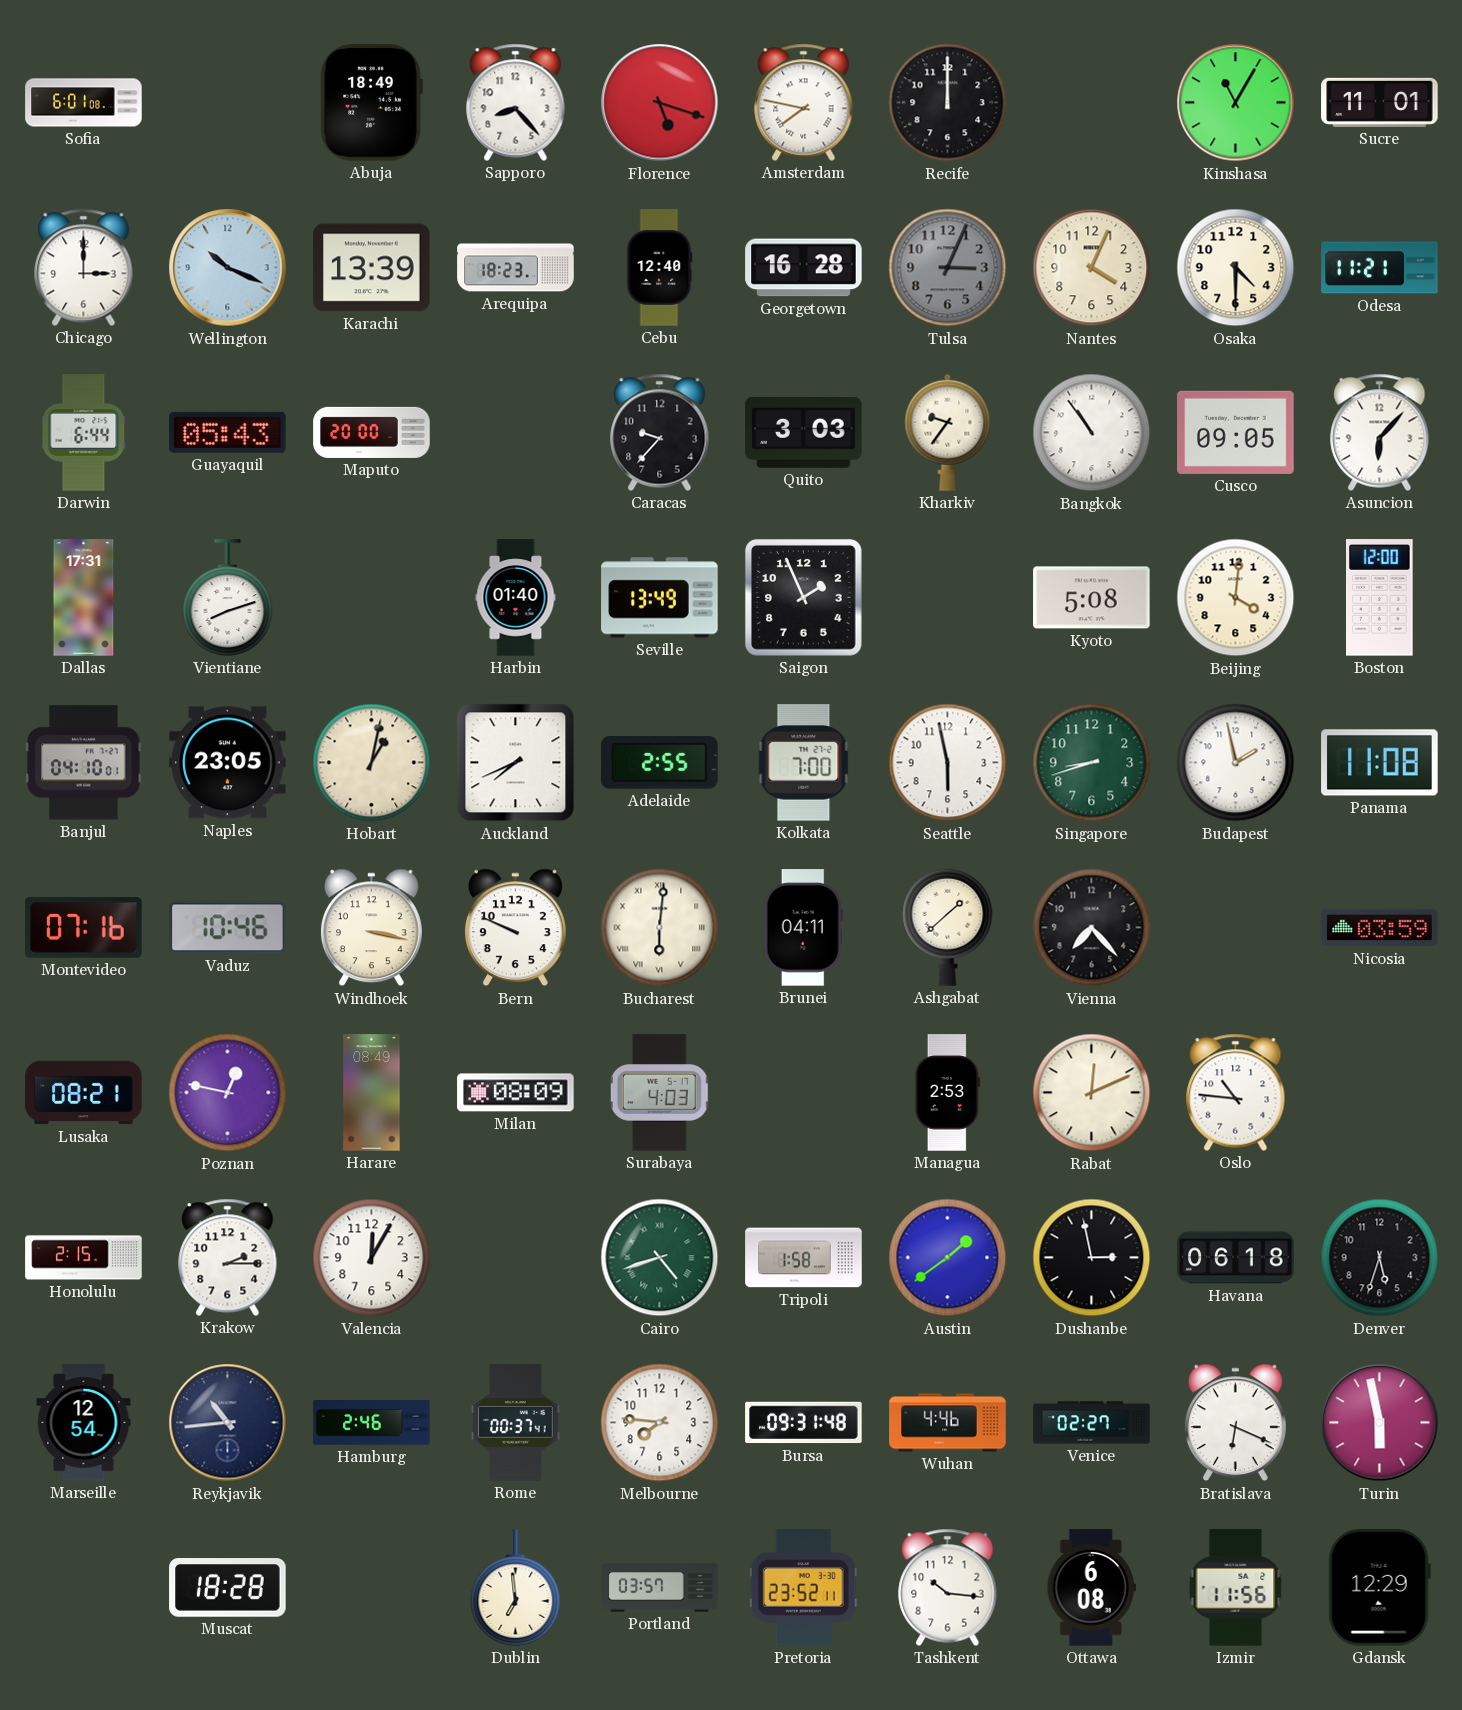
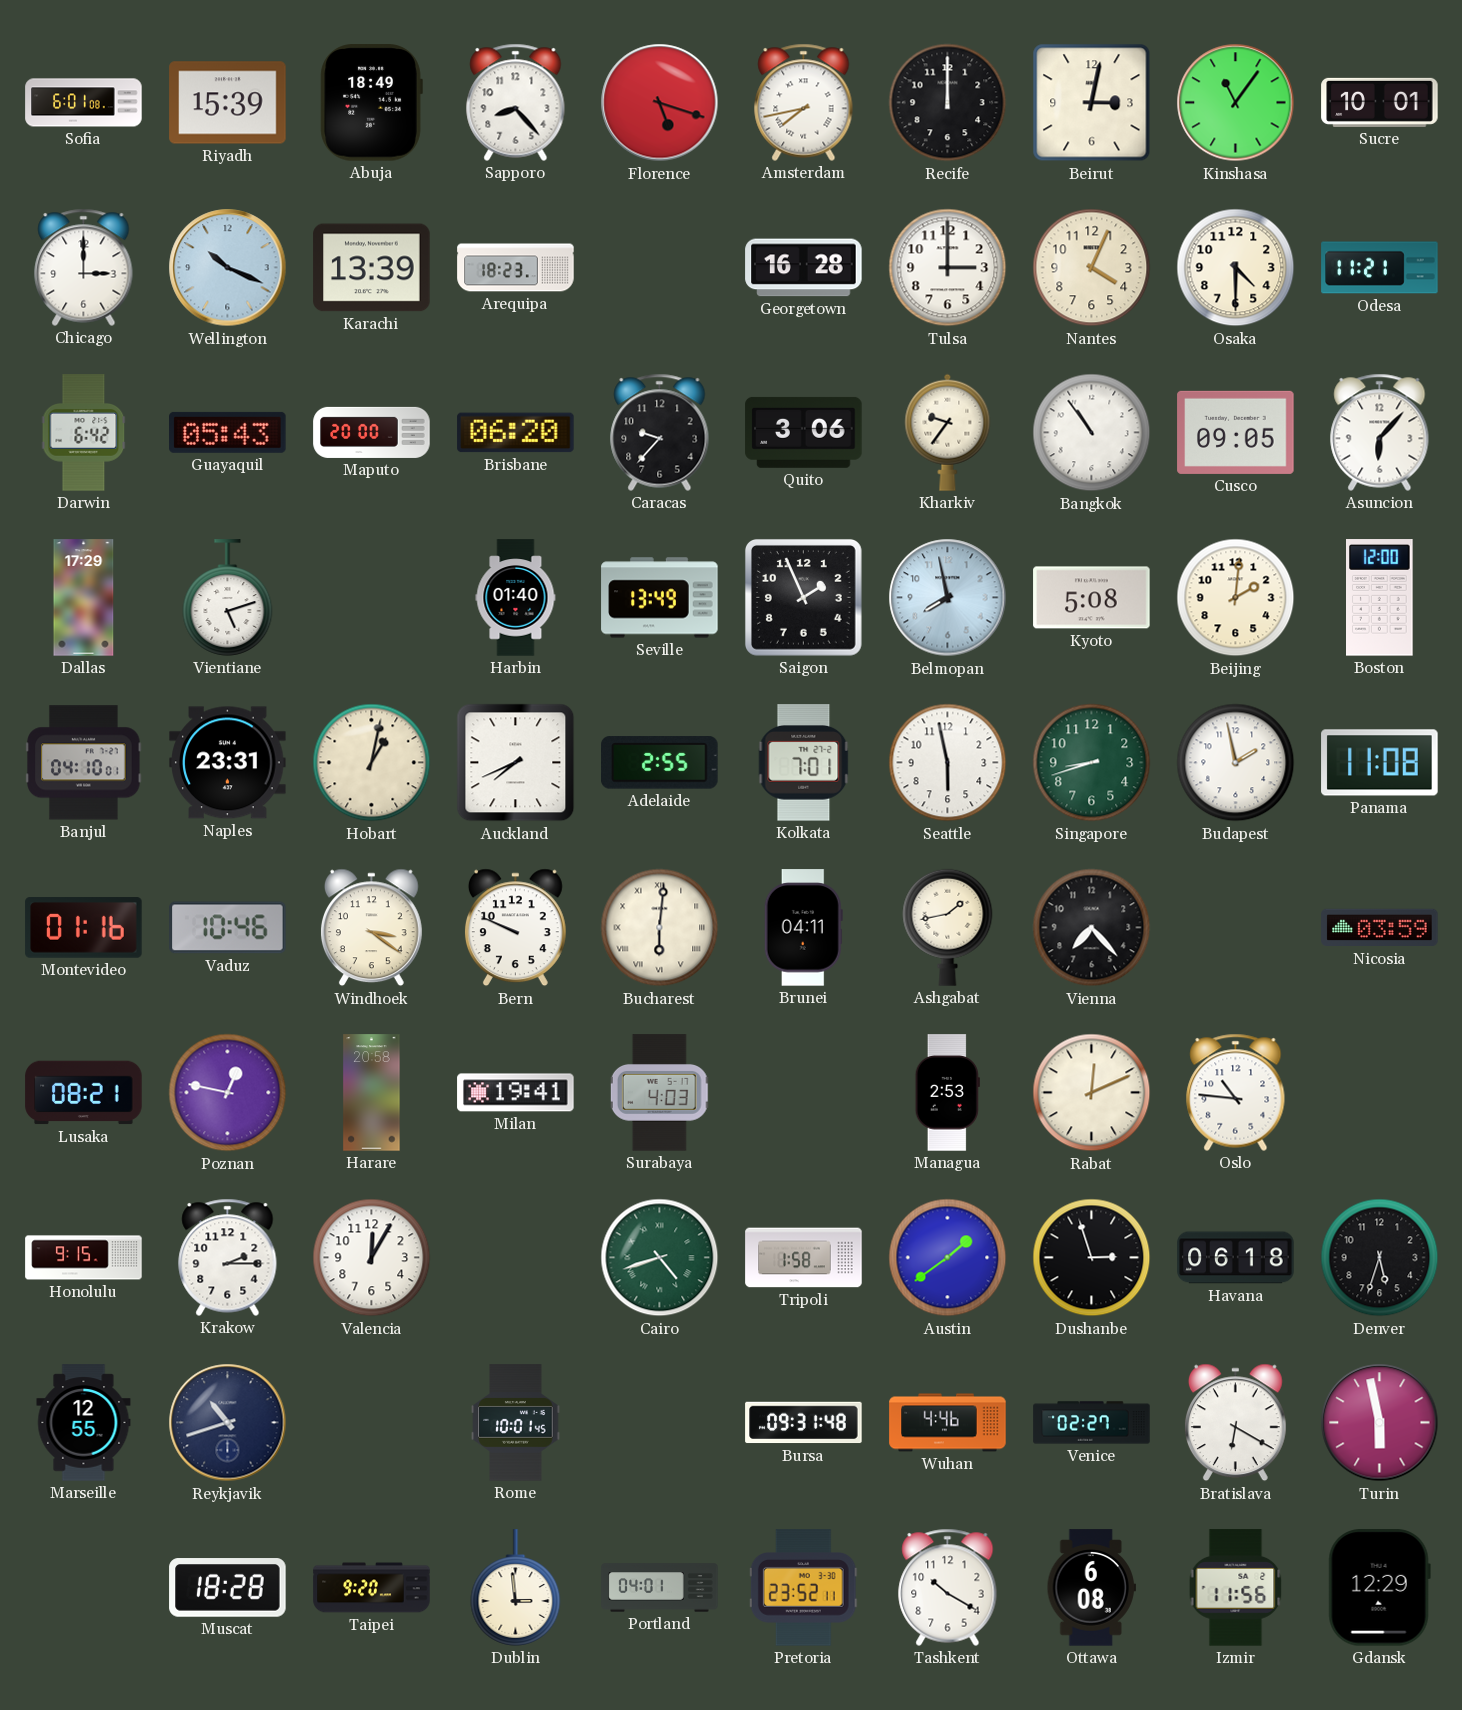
Riyadh: none -> 15:39 (228, 103)
Amsterdam: 7:47 -> 7:43 (804, 102)
Beirut: none -> 3:02 (1092, 103)
Kinshasa: 11:05 -> 11:06 (1236, 103)
Sucre: 11:01 -> 10:01 (1380, 102)
Cebu: 12:40 -> none (660, 268)
Tulsa: 3:04 -> 3:00 (948, 268)
Tulsa dial: grey -> white (948, 268)
Darwin: 6:44 -> 6:42 (84, 433)
Brisbane: none -> 06:20 (516, 433)
Quito: 3:03 -> 3:06 (804, 432)
Dallas: 17:31 -> 17:29 (84, 598)
Vientiane: 8:12 -> 5:12 (228, 598)
Belmopan: none -> 7:58 (948, 598)
Beijing: 4:01 -> 2:01 (1236, 598)
Naples: 23:05 -> 23:31 (228, 763)
Kolkata: 7:00 -> 7:01 (804, 763)
Montevideo: 07:16 -> 01:16 (84, 928)
Windhoek: 3:17 -> 3:21 (371, 928)
Ashgabat: 1:38 -> 1:43 (948, 927)
Harare: 08:49 -> 20:58 (372, 1093)
Milan: 08:09 -> 19:41 (516, 1093)
Honolulu: 2:15 -> 9:15 (84, 1258)
Dushanbe: 2:58 -> 2:57 (1092, 1258)
Marseille: 12:54 -> 12:55 (84, 1423)
Reykjavik: 10:44 -> 10:42 (228, 1423)
Hamburg: 2:46 -> none (372, 1423)
Rome: 00:37 -> 10:01 (516, 1423)
Melbourne: 7:46 -> none (660, 1423)
Bratislava: 6:19 -> 6:20 (1235, 1423)
Taipei: none -> 9:20 (372, 1588)
Dublin: 6:59 -> 2:59 (516, 1588)
Portland: 03:57 -> 04:01 (660, 1588)
Tashkent: 10:16 -> 10:20 (948, 1587)
